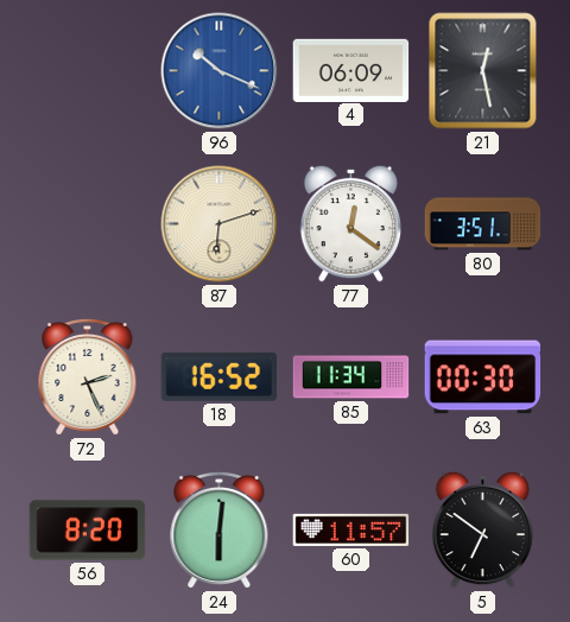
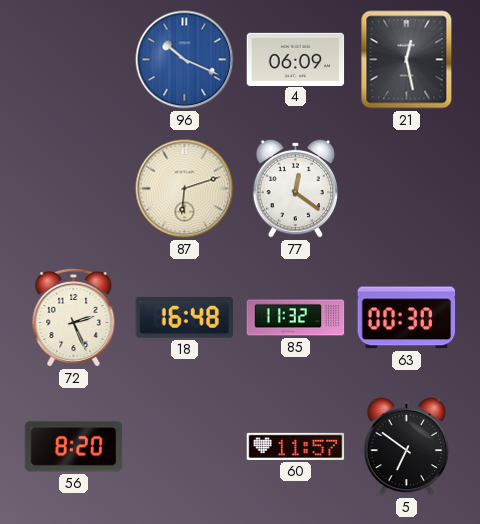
80: 3:51 -> none (483, 224)
18: 16:52 -> 16:48 (184, 317)
85: 11:34 -> 11:32 (296, 318)
24: 6:01 -> none (220, 529)
